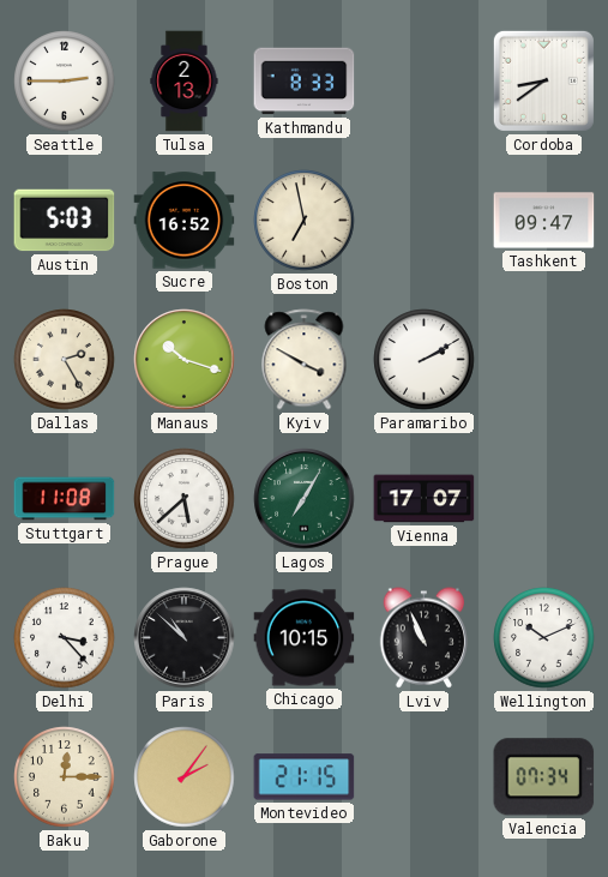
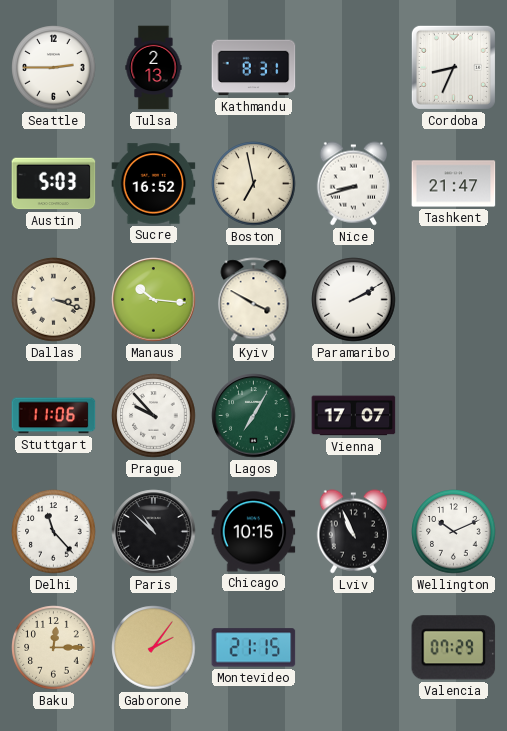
Kathmandu: 8:33 -> 8:31 (254, 68)
Cordoba: 8:39 -> 8:34 (453, 67)
Nice: none -> 8:42 (353, 184)
Tashkent: 09:47 -> 21:47 (454, 184)
Dallas: 2:25 -> 3:18 (54, 300)
Manaus: 10:18 -> 10:16 (154, 300)
Stuttgart: 11:08 -> 11:06 (54, 416)
Prague: 5:38 -> 9:53 (154, 416)
Delhi: 3:23 -> 11:23 (54, 532)
Valencia: 07:34 -> 07:29 (454, 648)
